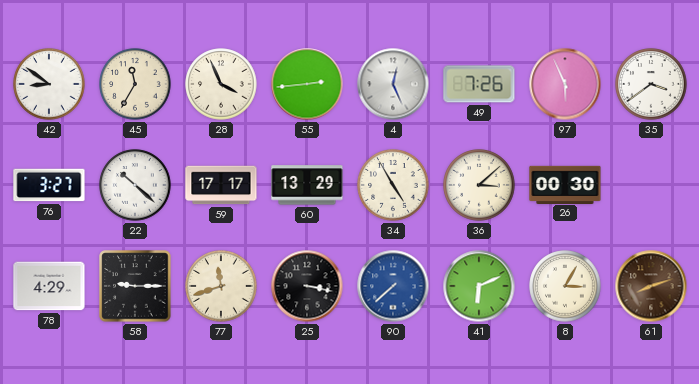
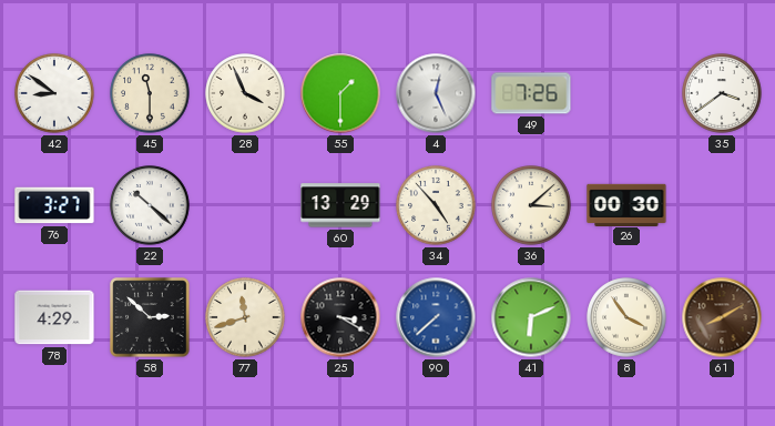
45: 11:35 -> 11:30 (150, 93)
55: 2:44 -> 1:30 (340, 93)
97: 5:56 -> none (565, 84)
59: 17:17 -> none (221, 185)
34: 4:55 -> 4:53 (436, 205)
58: 9:15 -> 2:52 (150, 317)
25: 3:17 -> 3:20 (340, 317)
8: 3:05 -> 3:54 (626, 317)
61: 8:12 -> 8:10 (722, 317)
